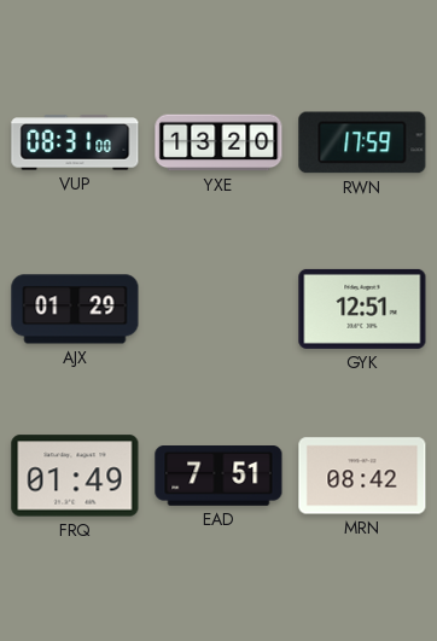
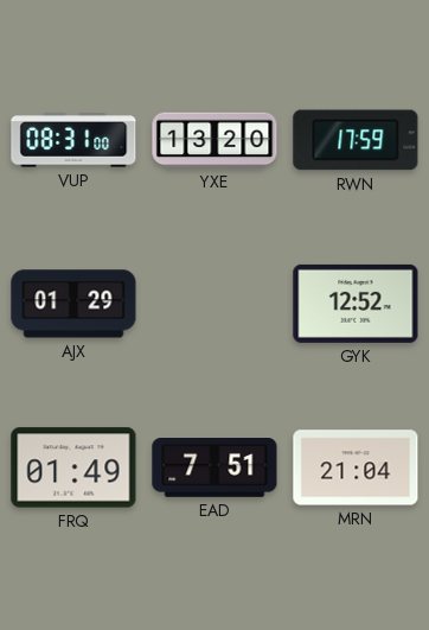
GYK: 12:51 -> 12:52 (356, 304)
MRN: 08:42 -> 21:04 (356, 467)
